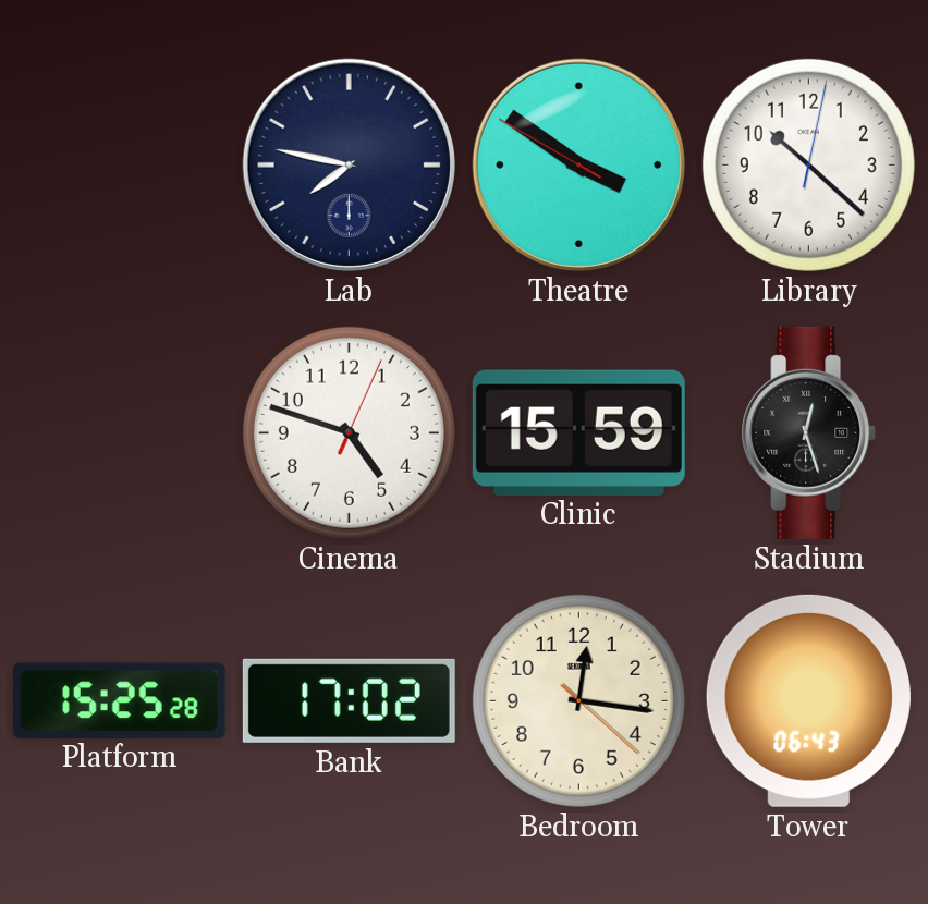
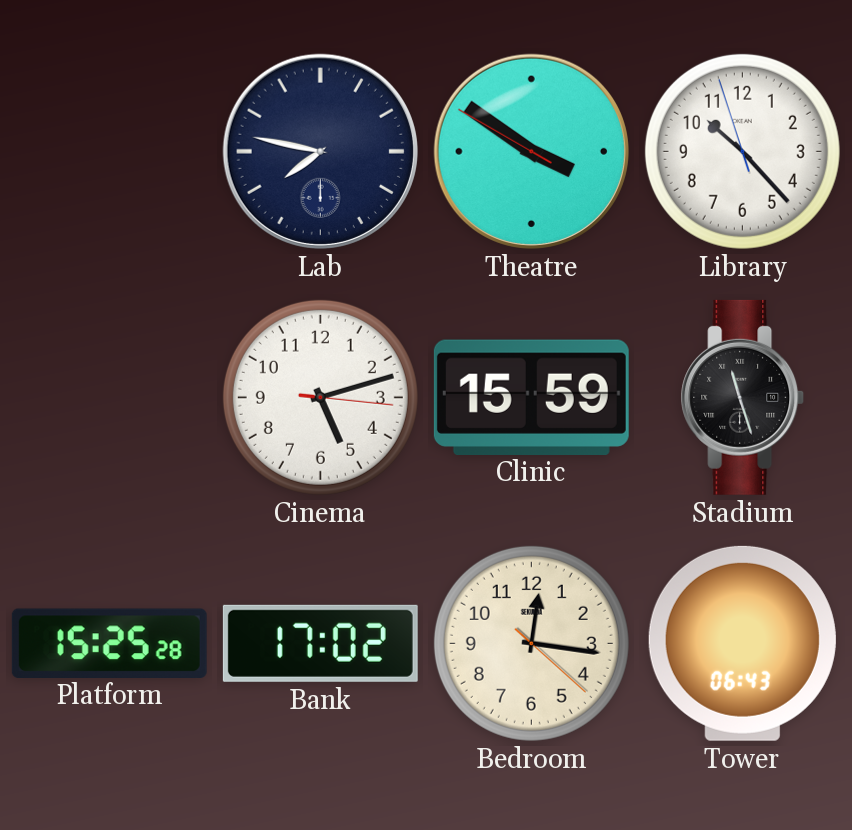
Library: 10:22:02 -> 10:22:57 (742, 151)
Cinema: 4:48 -> 5:12 (320, 397)
Stadium: 12:27 -> 11:27 (743, 397)
